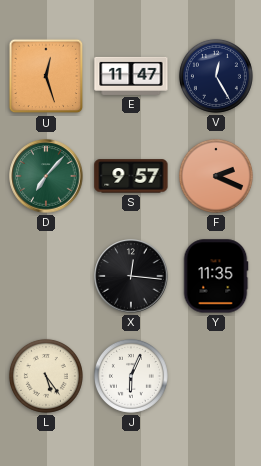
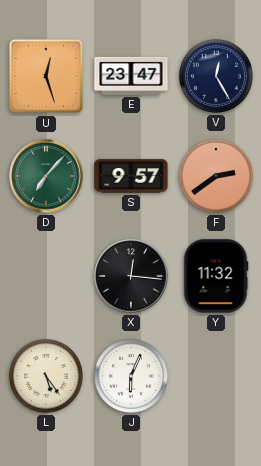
E: 11:47 -> 23:47 (131, 76)
F: 2:19 -> 2:39 (216, 176)
Y: 11:35 -> 11:32 (216, 276)
